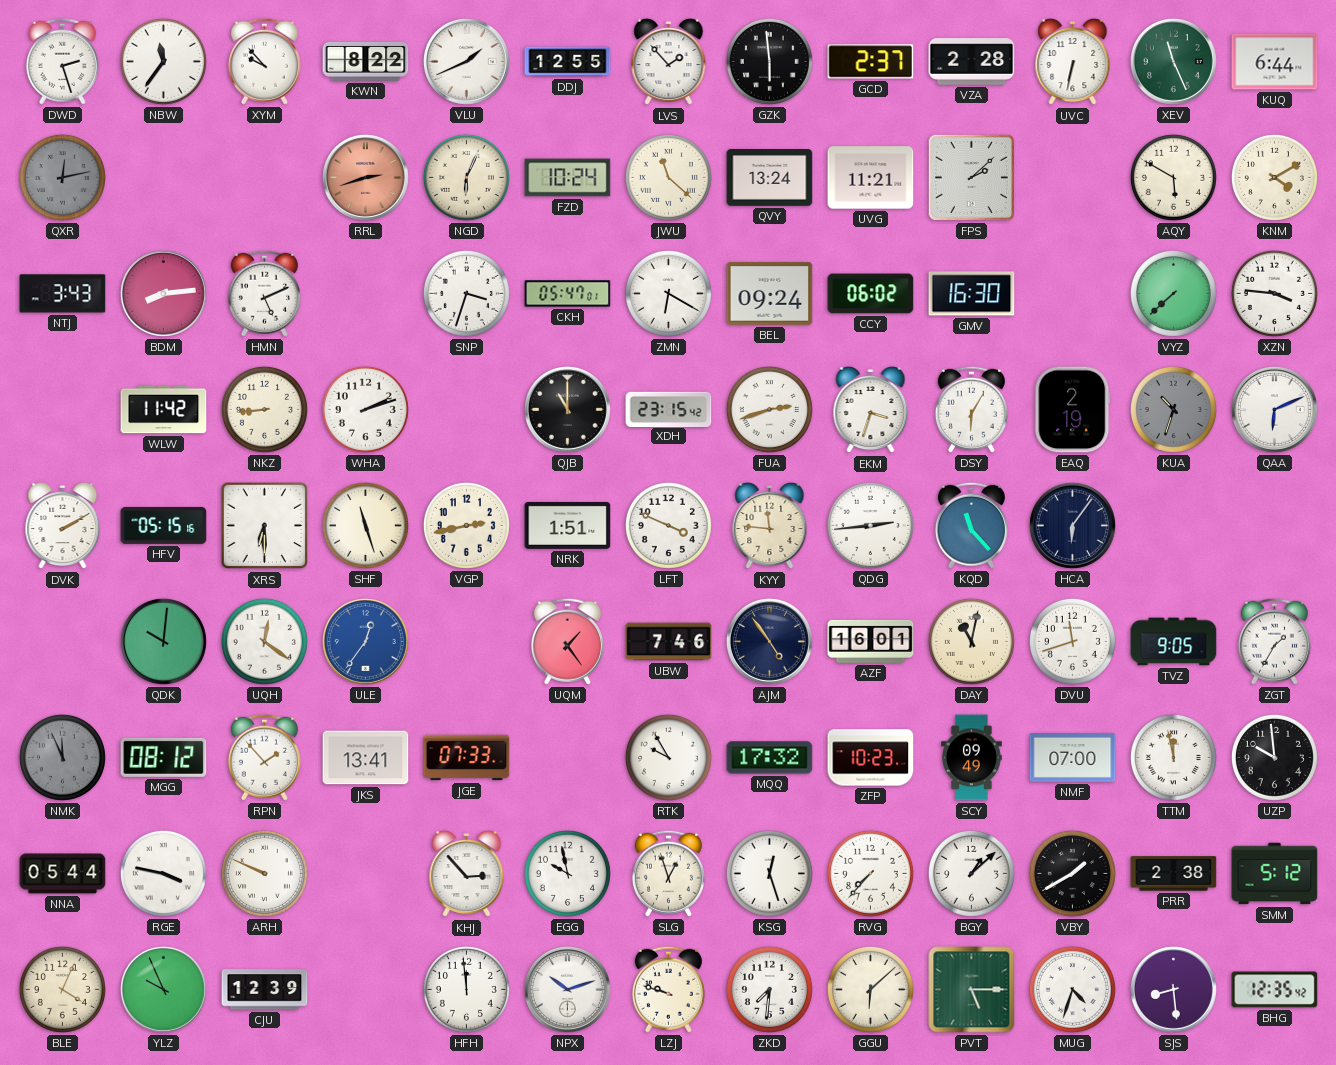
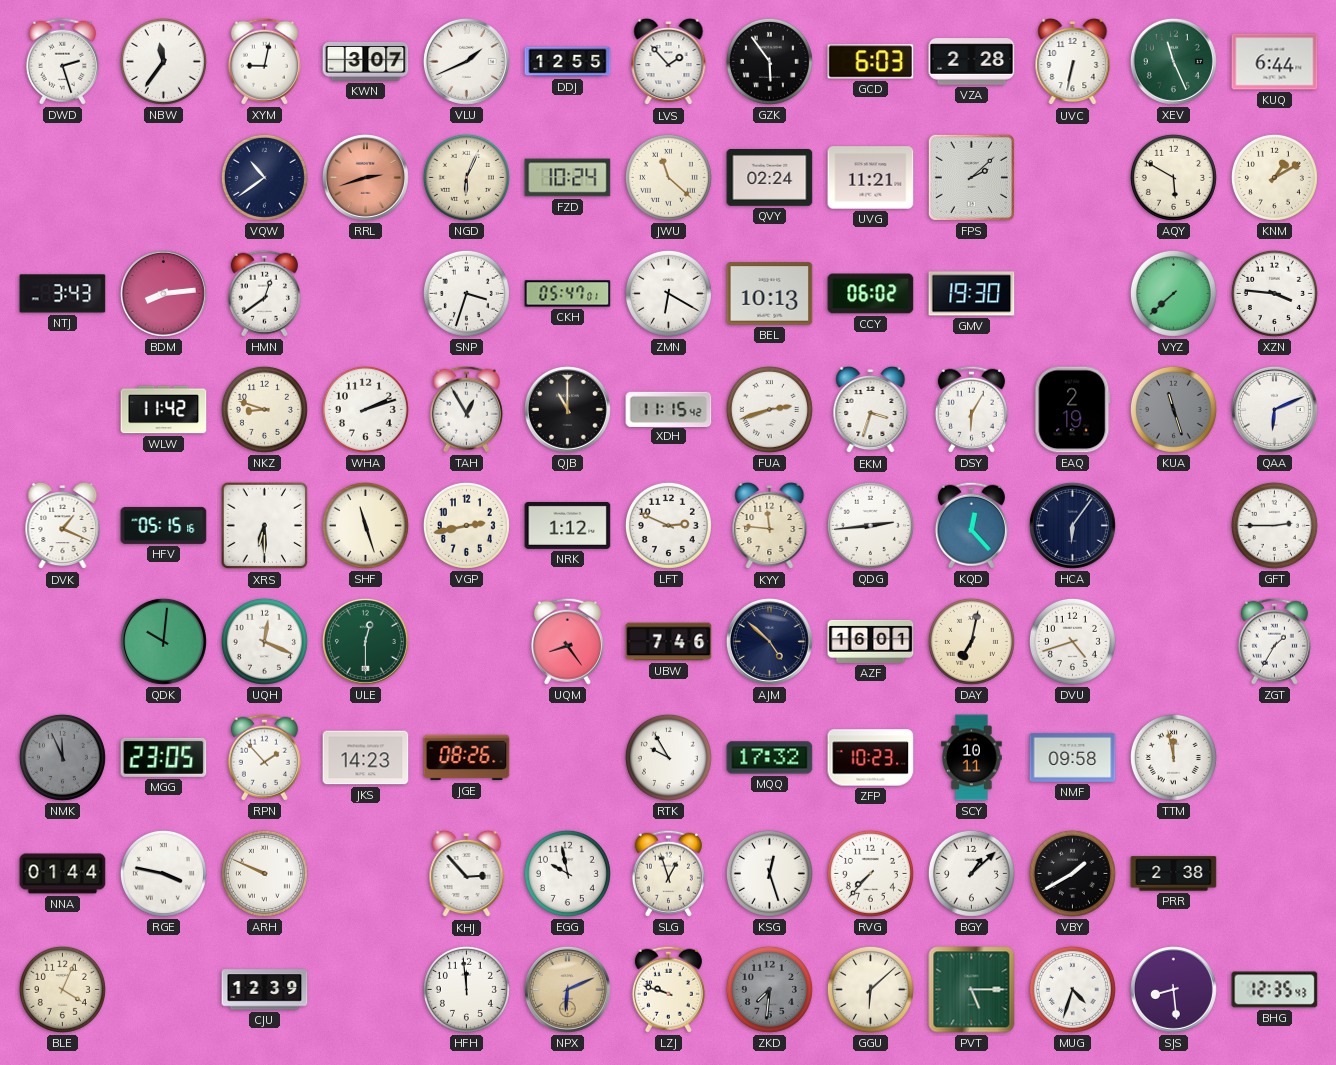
XYM: 9:53 -> 9:02 (264, 61)
KWN: 8:22 -> 3:07 (366, 61)
GZK: 5:59 -> 5:54 (769, 61)
GCD: 2:37 -> 6:03 (871, 62)
QXR: 12:13 -> none (62, 177)
VQW: none -> 10:39 (264, 177)
QVY: 13:24 -> 02:24 (770, 178)
KNM: 4:10 -> 1:10 (1274, 177)
HMN: 5:11 -> 12:39 (264, 293)
BEL: 09:24 -> 10:13 (770, 294)
GMV: 16:30 -> 19:30 (972, 294)
NKZ: 8:44 -> 8:48 (264, 409)
TAH: none -> 12:55 (466, 409)
XDH: 23:15 -> 11:15 (669, 409)
KUA: 10:33 -> 11:27 (1173, 409)
DVK: 2:10 -> 1:19 (63, 526)
NRK: 1:51 -> 1:12 (568, 525)
LFT: 3:49 -> 2:49 (668, 525)
KQD: 11:23 -> 12:23 (971, 525)
GFT: none -> 2:45 (1274, 525)
UQH: 12:21 -> 12:19 (264, 641)
ULE: 12:36 -> 12:30 (365, 641)
ULE dial: blue -> green (365, 641)
UQM: 1:24 -> 8:24 (567, 641)
AJM: 4:54 -> 4:52 (769, 641)
DAY: 11:02 -> 7:02 (971, 641)
DVU: 11:42 -> 4:42 (1072, 641)
TVZ: 9:05 -> none (1174, 642)
MGG: 08:12 -> 23:05 (164, 757)
JKS: 13:41 -> 14:23 (366, 758)
JGE: 07:33 -> 08:26 (467, 758)
SCY: 09:49 -> 10:11 (972, 758)
NMF: 07:00 -> 09:58 (1073, 757)
UZP: 9:59 -> none (1274, 757)
NNA: 05:44 -> 01:44 (63, 874)
SMM: 5:12 -> none (1275, 874)
YLZ: 9:56 -> none (163, 989)
NPX: 10:12 -> 6:11 (567, 989)
NPX dial: white -> champagne (567, 989)
ZKD dial: white -> grey (769, 989)
BHG: 12:35:42 -> 12:35:43 (1275, 990)
